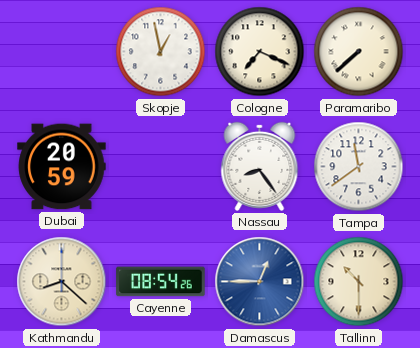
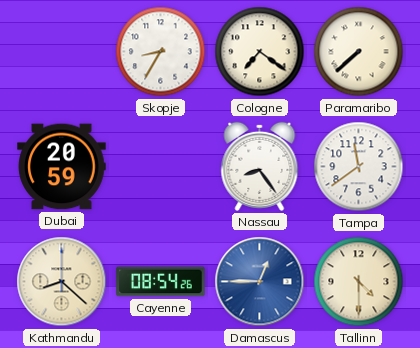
Skopje: 12:58 -> 8:35 (161, 52)
Cologne: 7:19 -> 7:21 (260, 52)
Tallinn: 10:30 -> 4:30 (359, 282)
